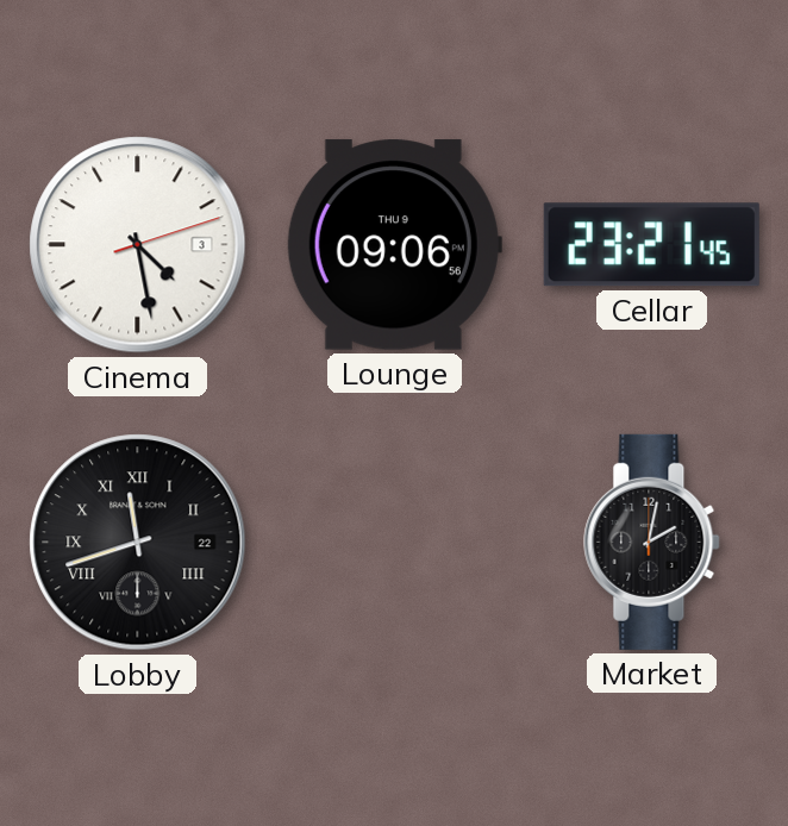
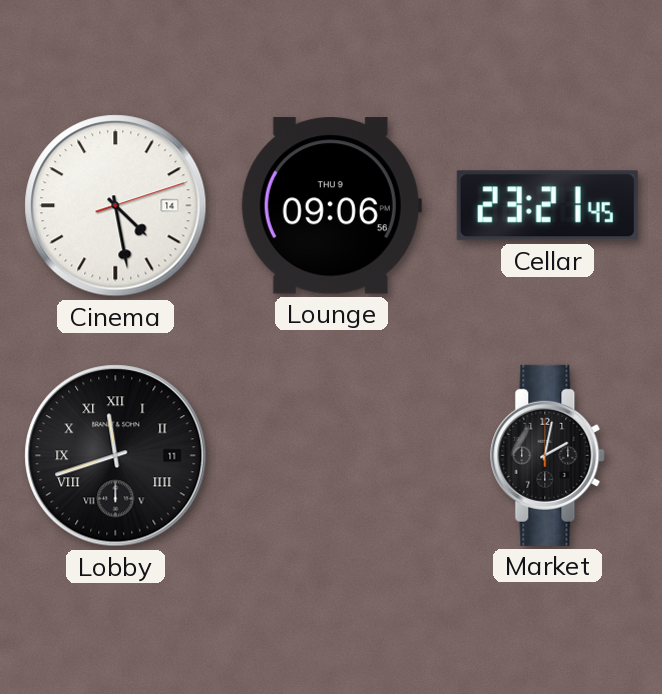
Cinema date: 3 -> 14 (116, 206)
Lobby date: 22 -> 11 (116, 456)
